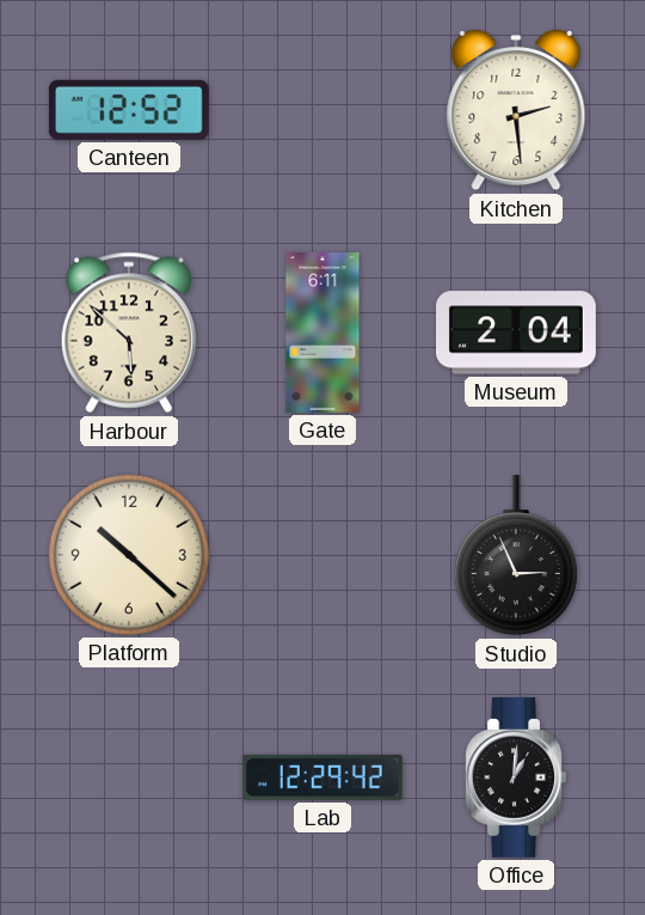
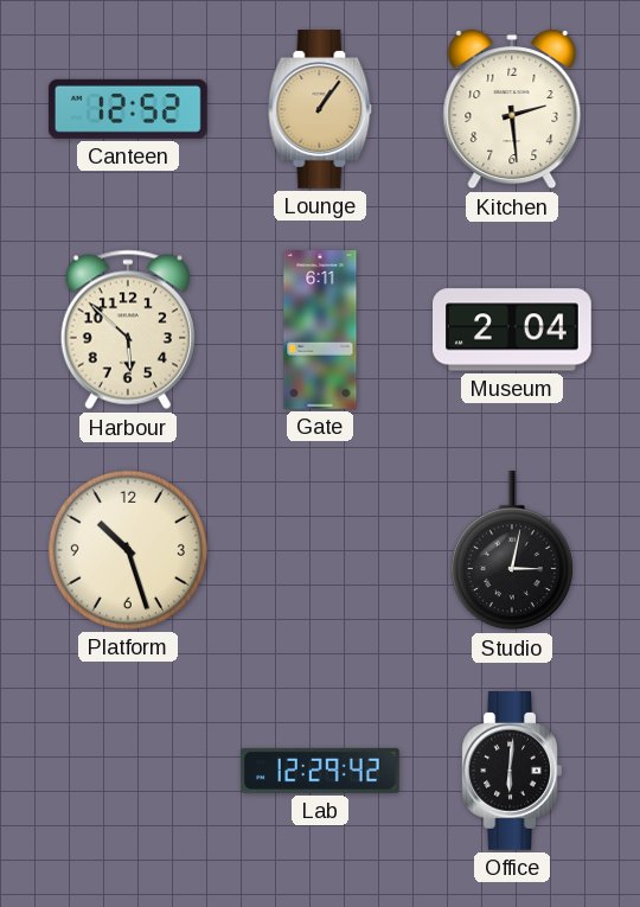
Lounge: none -> 1:06 (320, 110)
Platform: 10:22 -> 10:27 (128, 550)
Studio: 2:56 -> 3:02 (512, 550)
Office: 1:01 -> 6:01 (512, 772)
